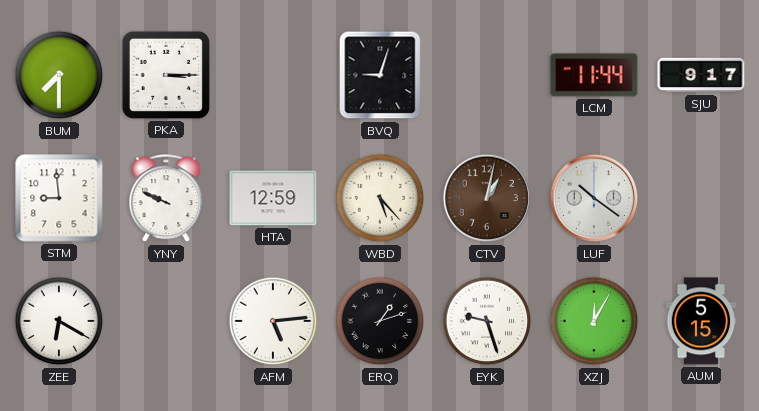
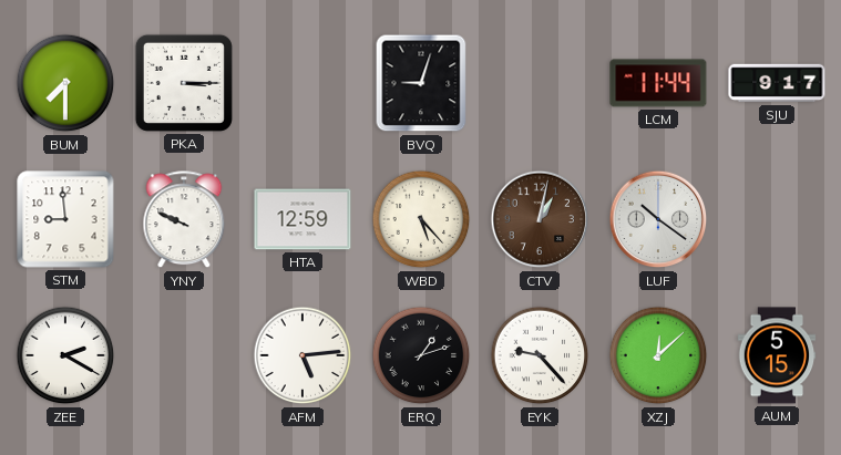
ZEE: 6:20 -> 2:20 (65, 355)
EYK: 9:27 -> 9:23 (540, 355)
XZJ: 12:05 -> 12:08 (658, 355)
